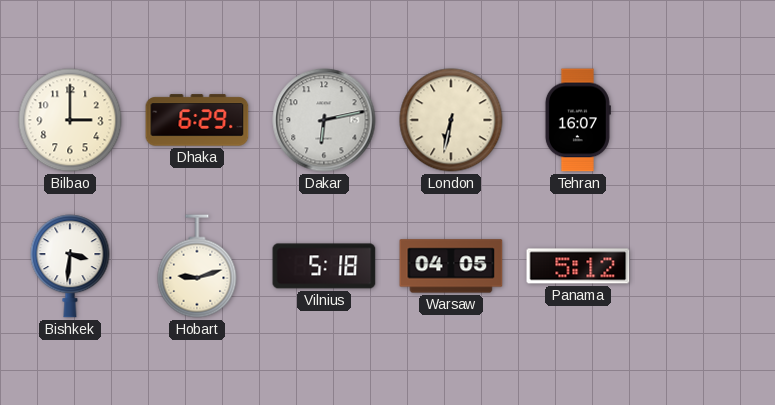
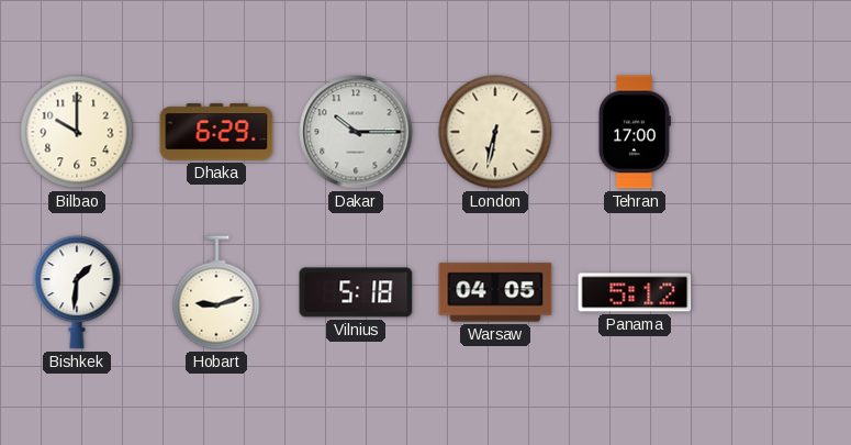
Bilbao: 3:00 -> 10:00 (77, 132)
Dakar: 6:13 -> 10:15 (356, 132)
Tehran: 16:07 -> 17:00 (634, 132)
Bishkek: 3:31 -> 1:31 (77, 292)
